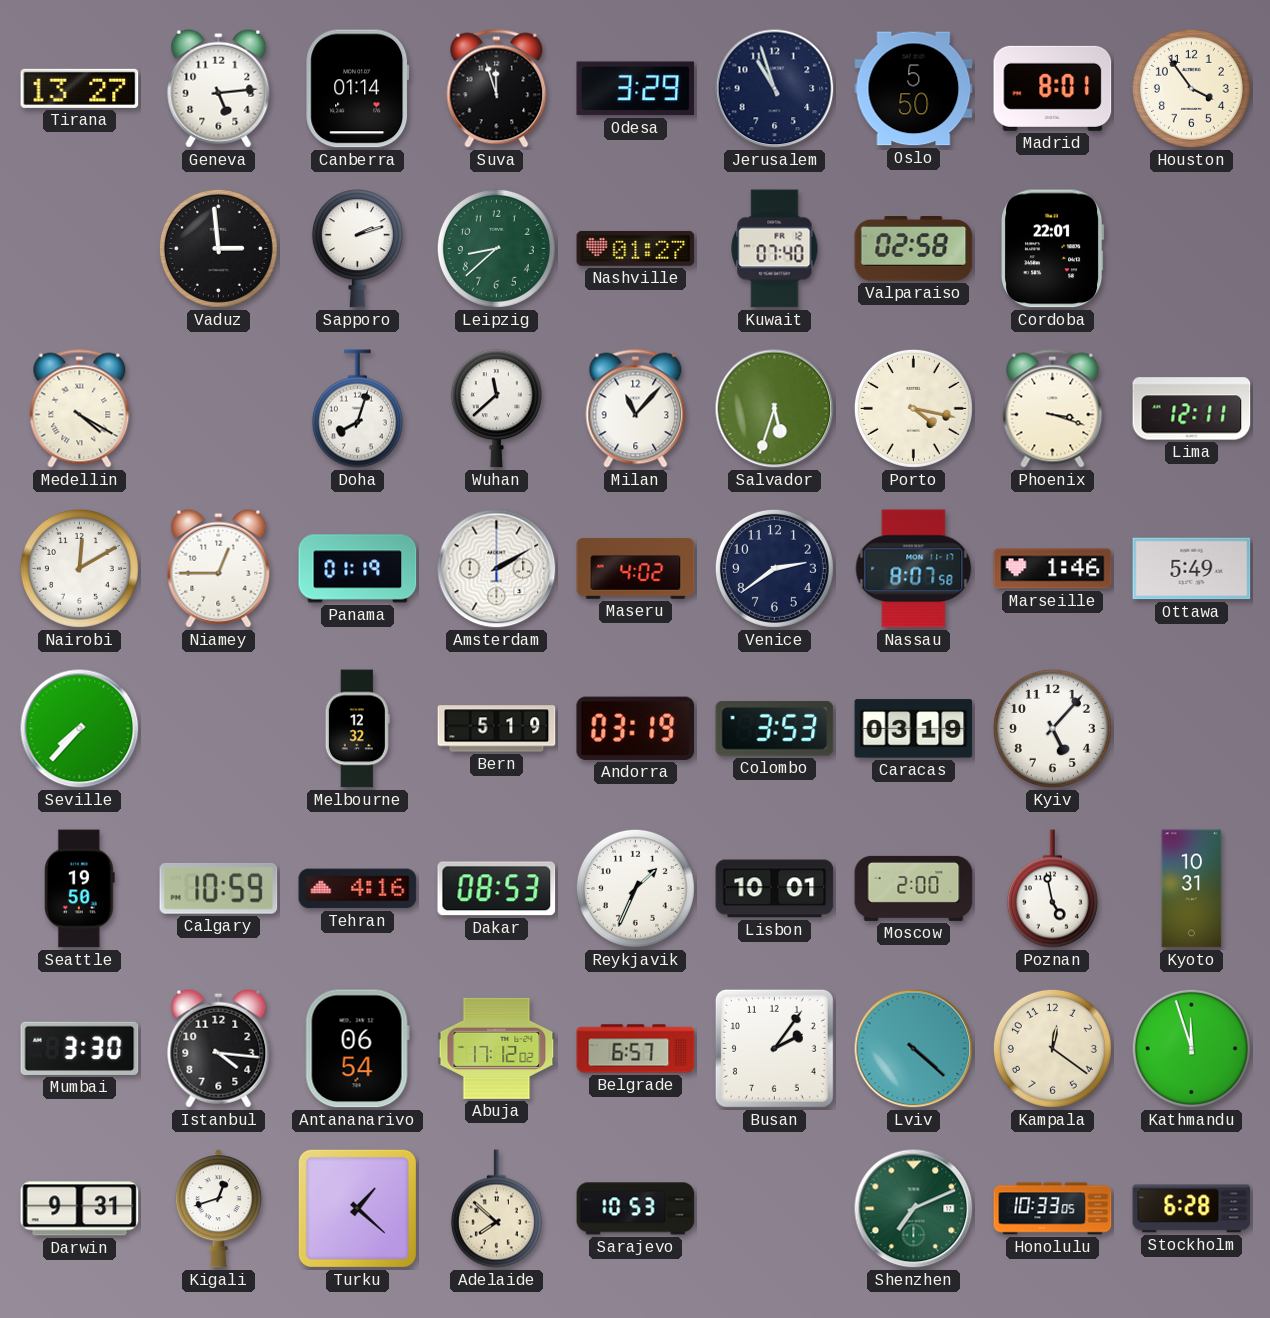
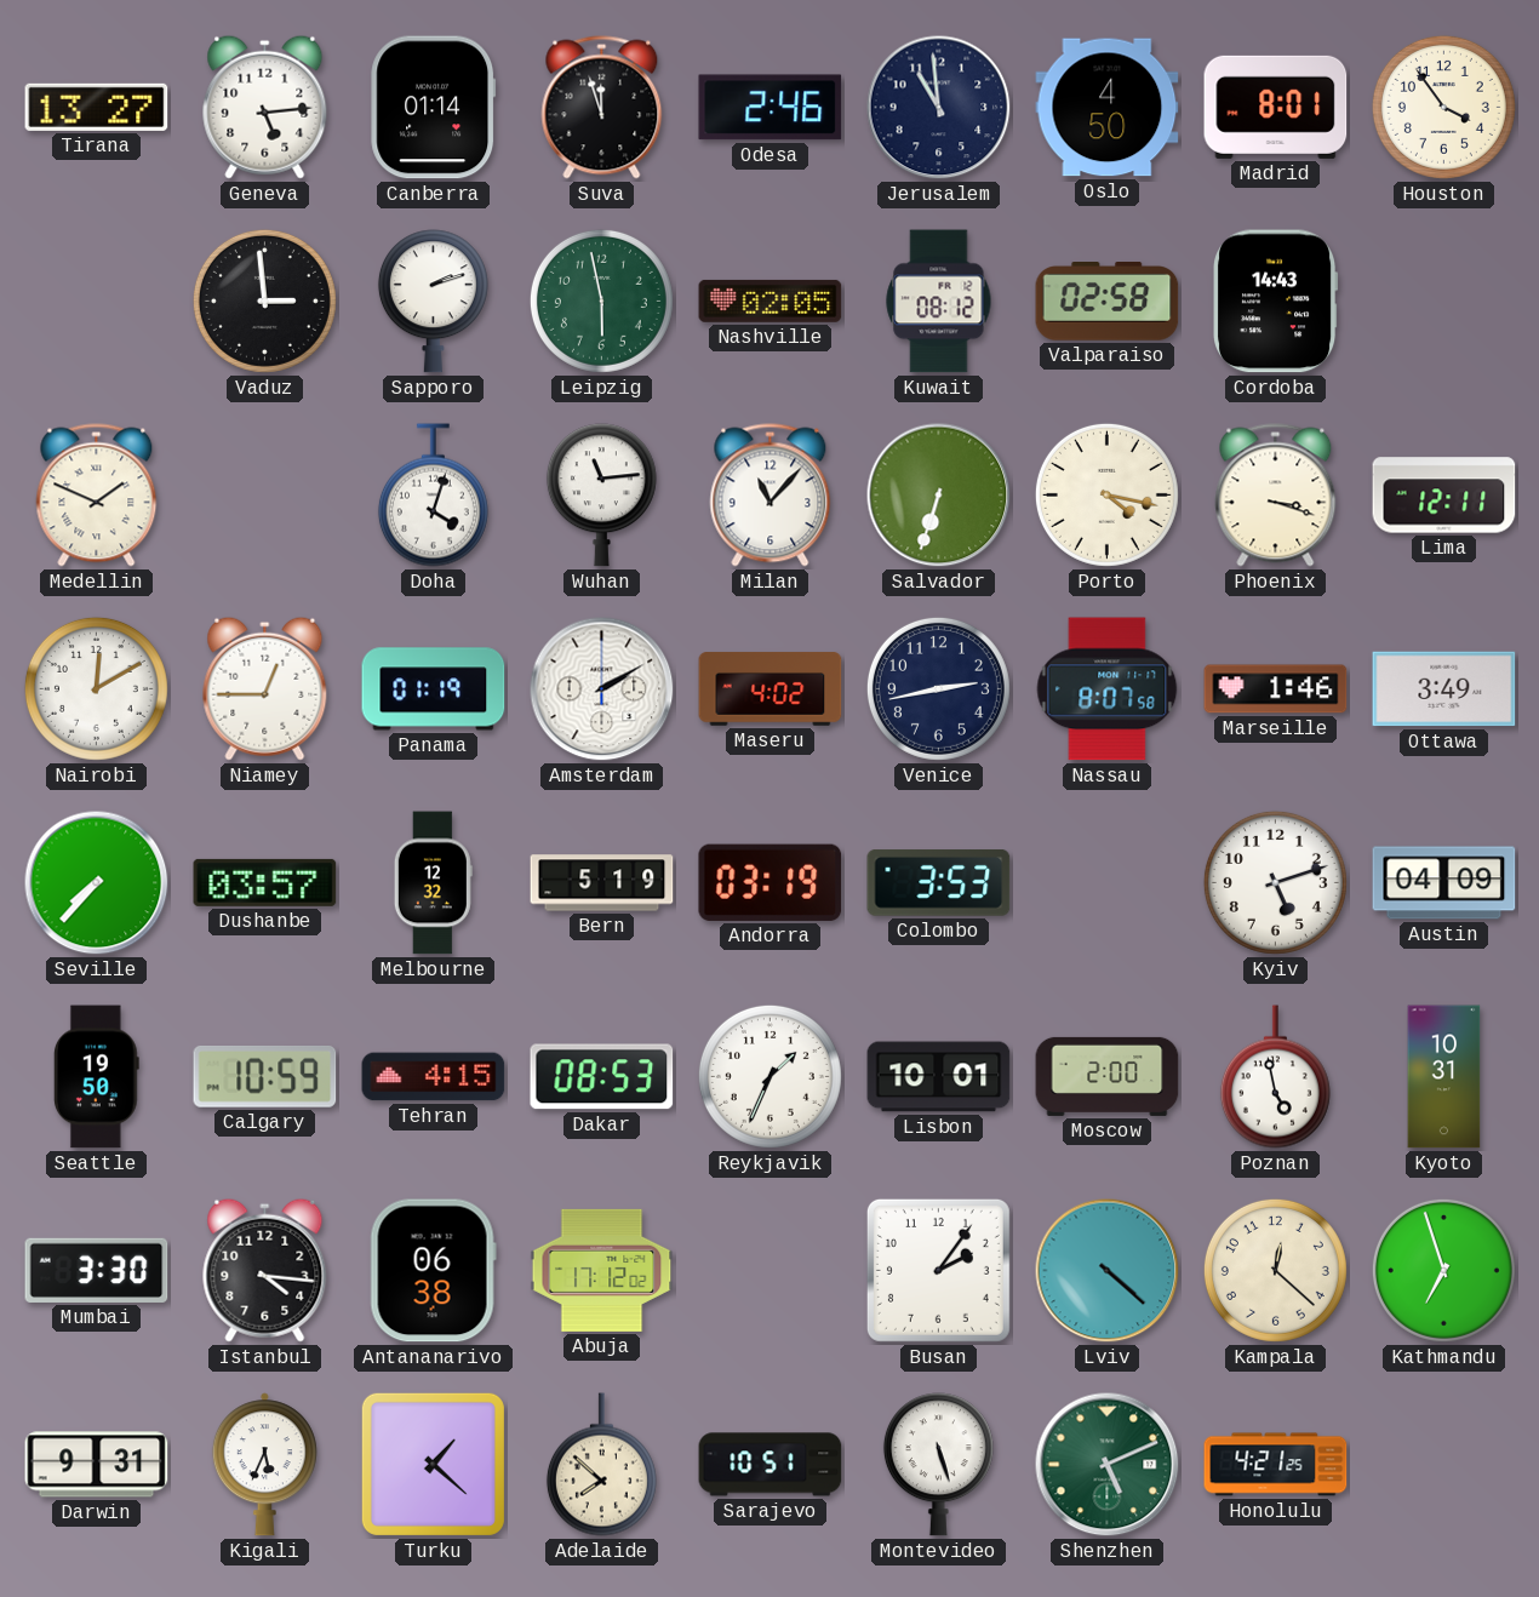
Odesa: 3:29 -> 2:46 (771, 108)
Jerusalem: 10:57 -> 10:59 (939, 108)
Oslo: 5:50 -> 4:50 (1108, 108)
Leipzig: 8:38 -> 5:58 (601, 300)
Nashville: 01:27 -> 02:05 (771, 300)
Kuwait: 07:40 -> 08:12 (939, 302)
Cordoba: 22:01 -> 14:43 (1276, 302)
Medellin: 4:20 -> 1:49 (97, 496)
Doha: 8:03 -> 4:03 (433, 496)
Wuhan: 11:38 -> 11:14 (601, 496)
Salvador: 5:33 -> 6:33 (939, 496)
Venice: 2:39 -> 2:43 (938, 688)
Ottawa: 5:49 -> 3:49 (1444, 689)
Dushanbe: none -> 03:57 (265, 882)
Caracas: 03:19 -> none (914, 729)
Kyiv: 5:07 -> 5:12 (1275, 882)
Austin: none -> 04:09 (1444, 883)
Tehran: 4:16 -> 4:15 (434, 1077)
Antananarivo: 06:54 -> 06:38 (433, 1271)
Belgrade: 6:57 -> none (636, 1049)
Kampala: 12:21 -> 12:22 (1275, 1270)
Kathmandu: 11:57 -> 6:57 (1443, 1270)
Kigali: 12:42 -> 5:34 (264, 1465)
Sarajevo: 10:53 -> 10:51 (771, 1465)
Montevideo: none -> 5:27 (938, 1465)
Shenzhen: 7:11 -> 5:11 (1108, 1465)
Honolulu: 10:33 -> 4:21 (1276, 1465)
Stockholm: 6:28 -> none (1192, 1209)
